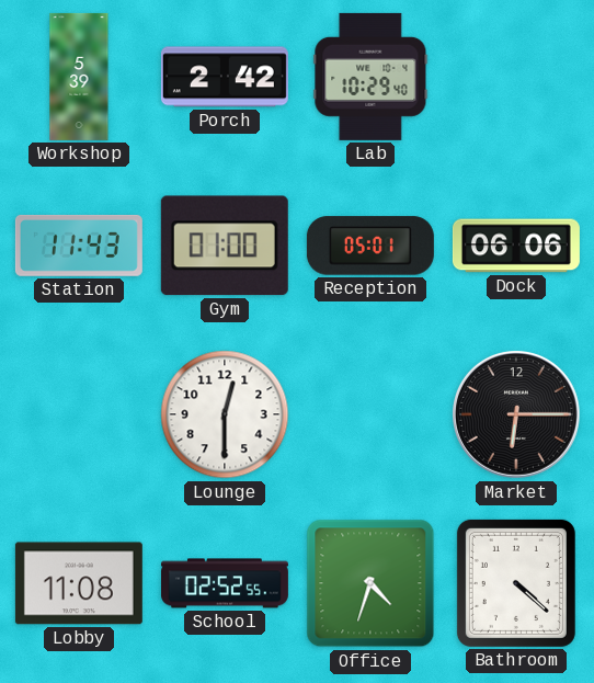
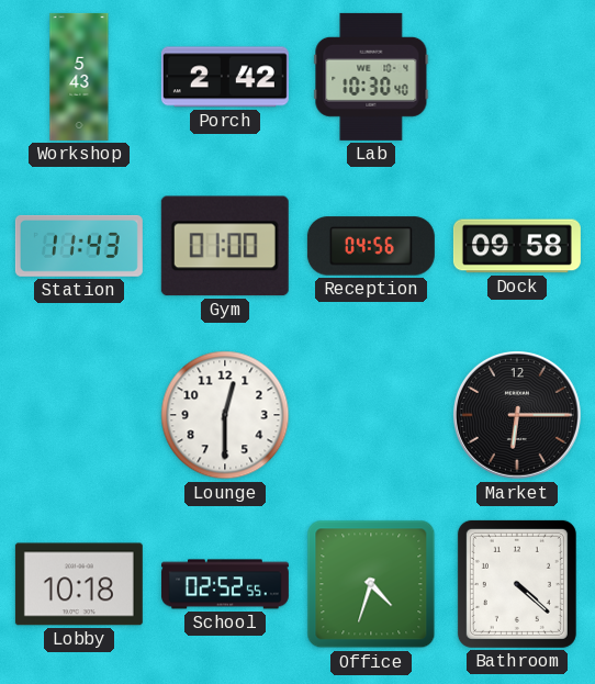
Workshop: 5:39 -> 5:43 (79, 77)
Lab: 10:29 -> 10:30 (371, 77)
Reception: 05:01 -> 04:56 (371, 246)
Dock: 06:06 -> 09:58 (517, 246)
Lobby: 11:08 -> 10:18 (79, 584)
